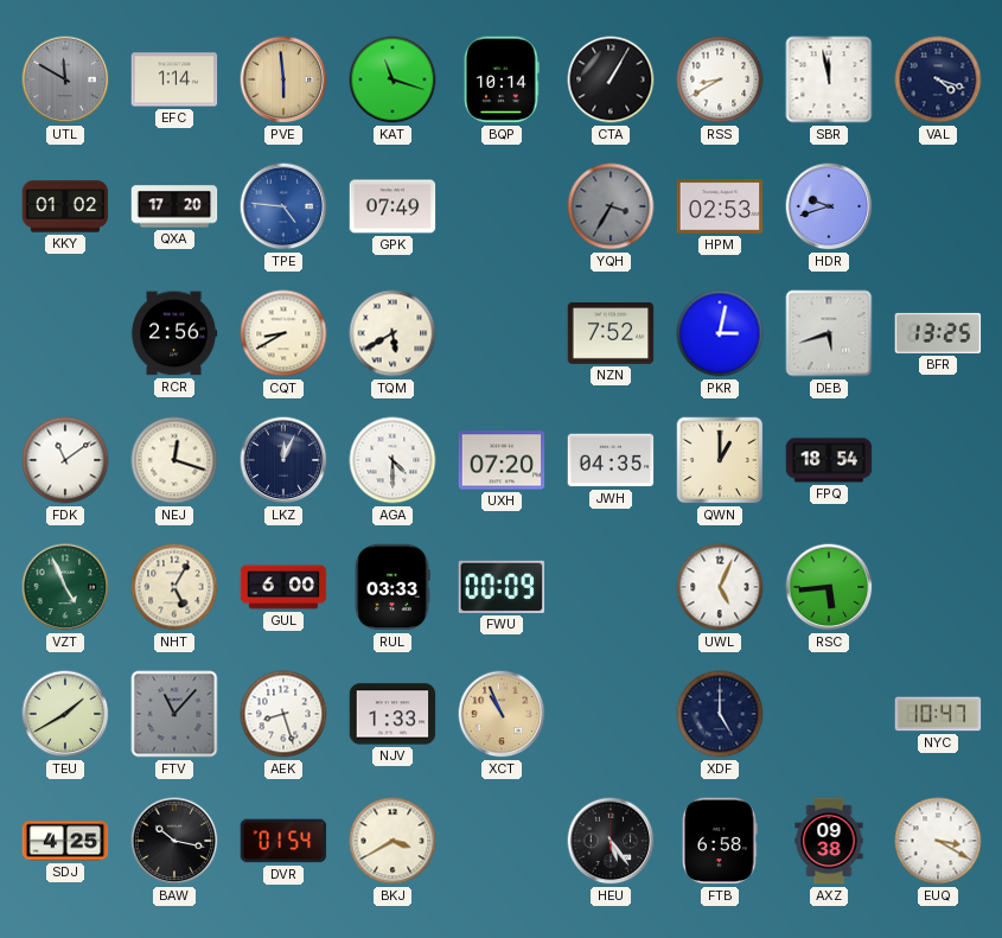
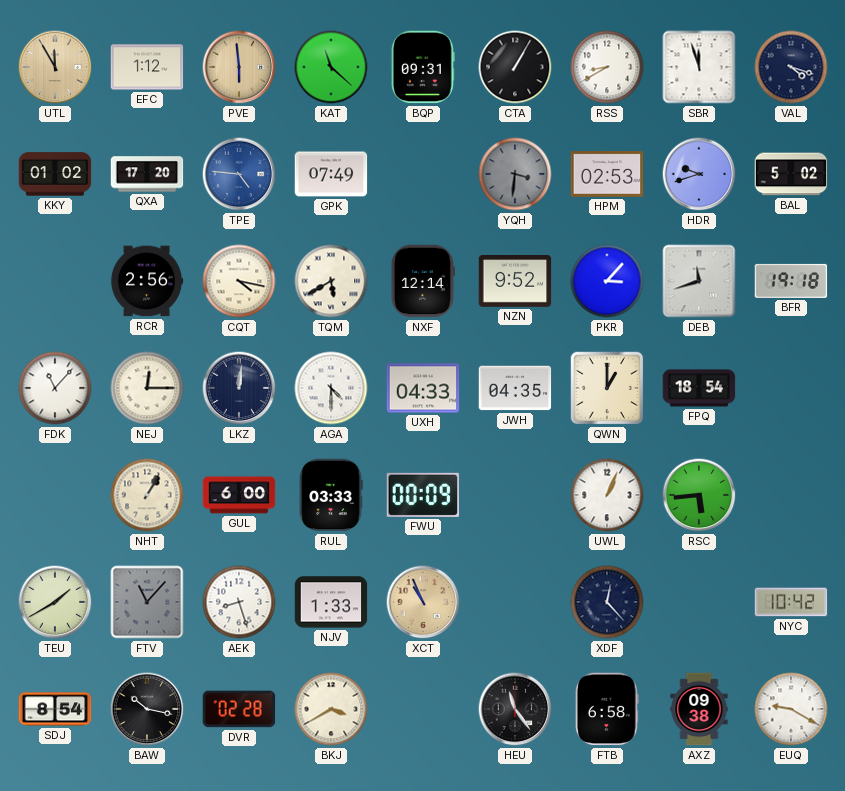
UTL: 11:50 -> 11:55 (55, 67)
UTL dial: grey -> champagne (55, 67)
EFC: 1:14 -> 1:12 (147, 67)
KAT: 11:18 -> 11:22 (331, 67)
BQP: 10:14 -> 09:31 (423, 67)
SBR: 11:58 -> 11:57 (699, 67)
YQH: 3:35 -> 3:31 (515, 174)
BAL: none -> 5:02 (791, 174)
CQT: 8:40 -> 4:17 (239, 281)
NXF: none -> 12:14 (422, 281)
NZN: 7:52 -> 9:52 (515, 282)
PKR: 3:02 -> 3:07 (607, 281)
DEB: 5:42 -> 11:42 (699, 281)
BFR: 13:25 -> 19:18 (791, 281)
FDK: 11:09 -> 11:07 (55, 388)
NEJ: 12:18 -> 12:15 (147, 388)
LKZ: 12:04 -> 12:01 (239, 388)
UXH: 07:20 -> 04:33 (423, 388)
VZT: 4:56 -> none (65, 587)
NHT: 5:05 -> 1:05 (147, 495)
UWL: 5:04 -> 1:04 (607, 495)
XDF: 5:00 -> 12:23 (607, 602)
NYC: 10:47 -> 10:42 (791, 602)
SDJ: 4:25 -> 8:54 (55, 709)
DVR: 01:54 -> 02:28 (239, 709)
HEU: 5:24 -> 11:24 (515, 709)
EUQ: 3:20 -> 9:20 (791, 709)
